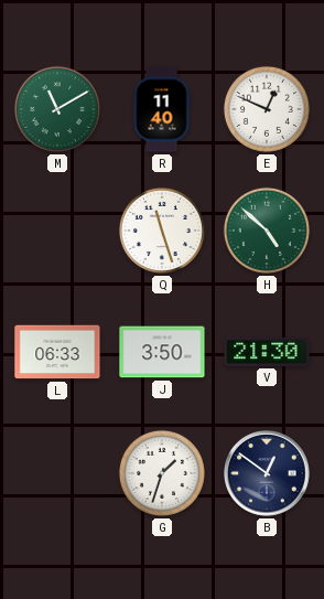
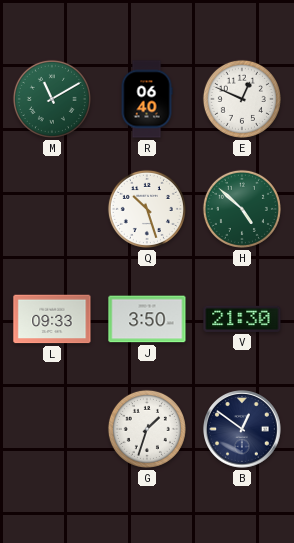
R: 11:40 -> 06:40 (147, 99)
Q: 11:27 -> 10:27 (147, 209)
L: 06:33 -> 09:33 (52, 319)
